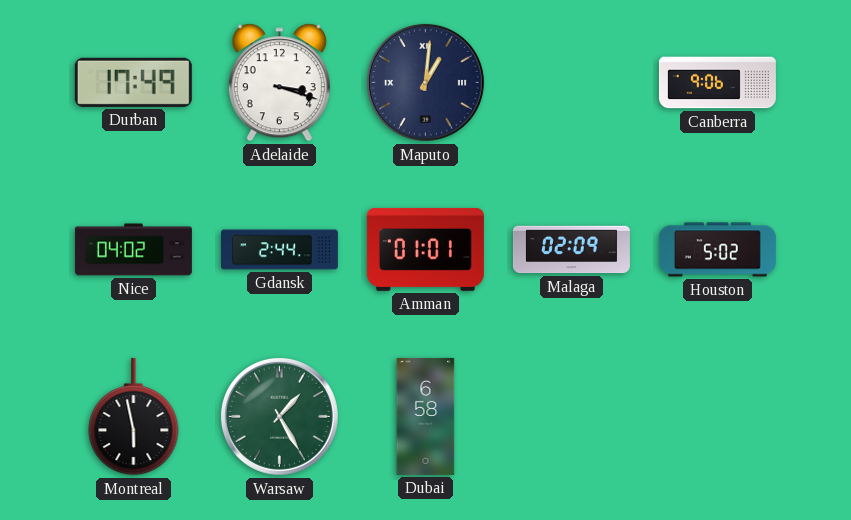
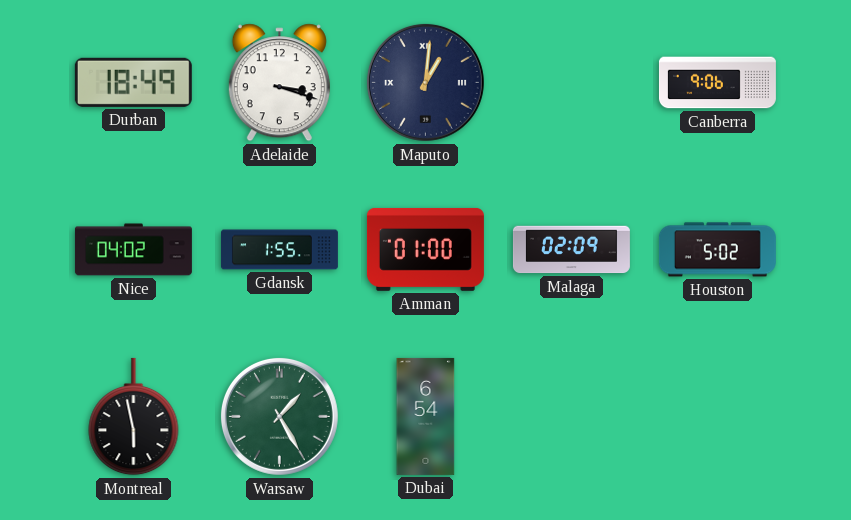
Durban: 17:49 -> 18:49 (133, 82)
Gdansk: 2:44 -> 1:55 (279, 250)
Amman: 01:01 -> 01:00 (425, 249)
Dubai: 6:58 -> 6:54 (426, 416)
